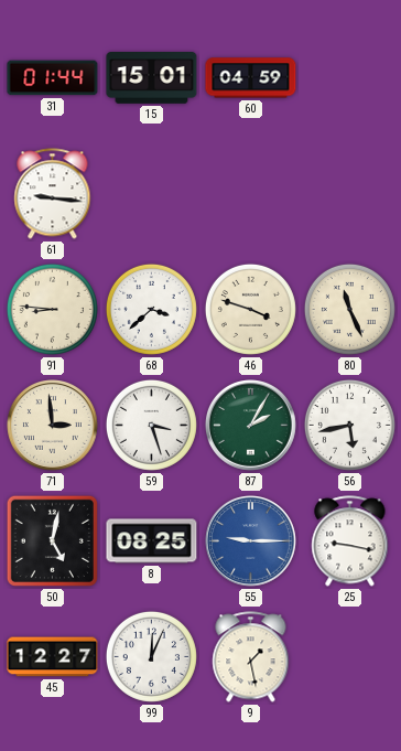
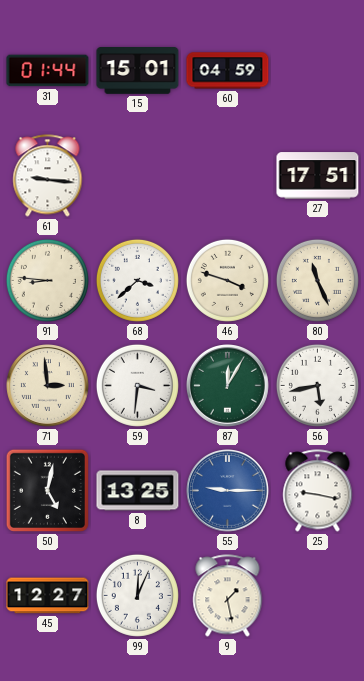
27: none -> 17:51 (318, 176)
59: 3:27 -> 3:31 (137, 385)
87: 2:05 -> 12:05 (228, 386)
8: 08:25 -> 13:25 (138, 491)
